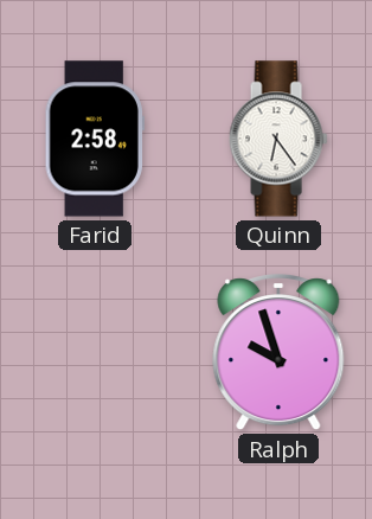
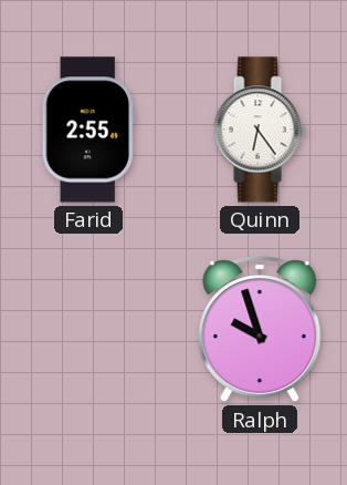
Farid: 2:58 -> 2:55 (88, 130)
